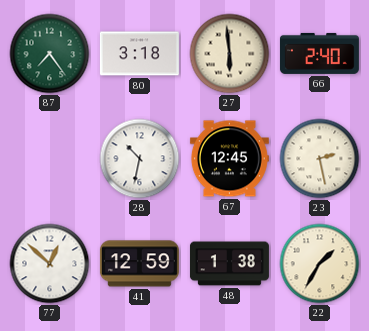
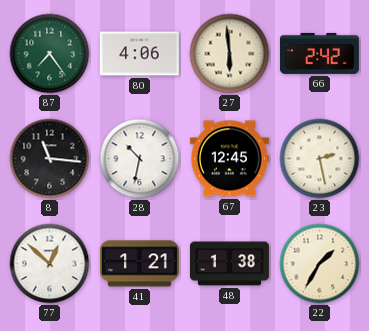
80: 3:18 -> 4:06 (139, 54)
66: 2:40 -> 2:42 (319, 53)
8: none -> 11:16 (50, 159)
41: 12:59 -> 1:21 (139, 264)
